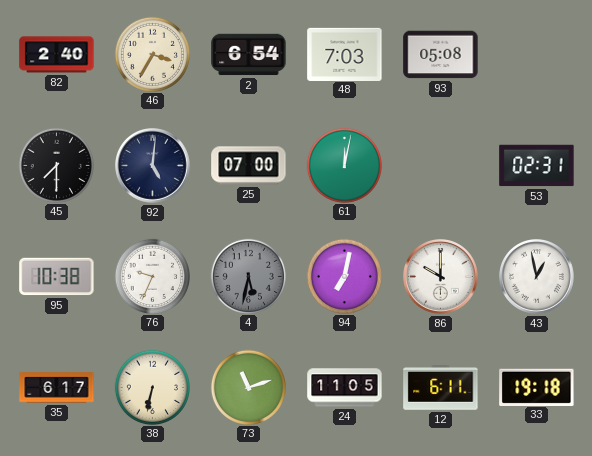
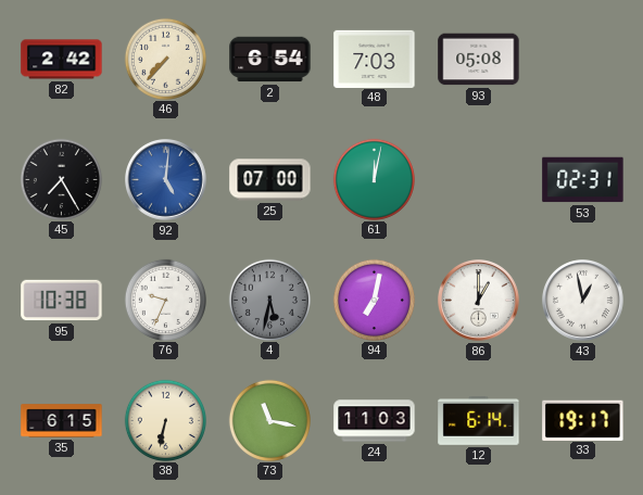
82: 2:40 -> 2:42 (62, 60)
46: 3:35 -> 7:37 (165, 59)
45: 7:30 -> 7:25 (61, 179)
92 dial: navy -> blue (166, 180)
86: 10:00 -> 1:00 (479, 301)
35: 6:17 -> 6:15 (62, 421)
73: 11:12 -> 11:17 (269, 420)
24: 11:05 -> 11:03 (375, 421)
12: 6:11 -> 6:14 (479, 421)
33: 19:18 -> 19:17 (583, 420)
